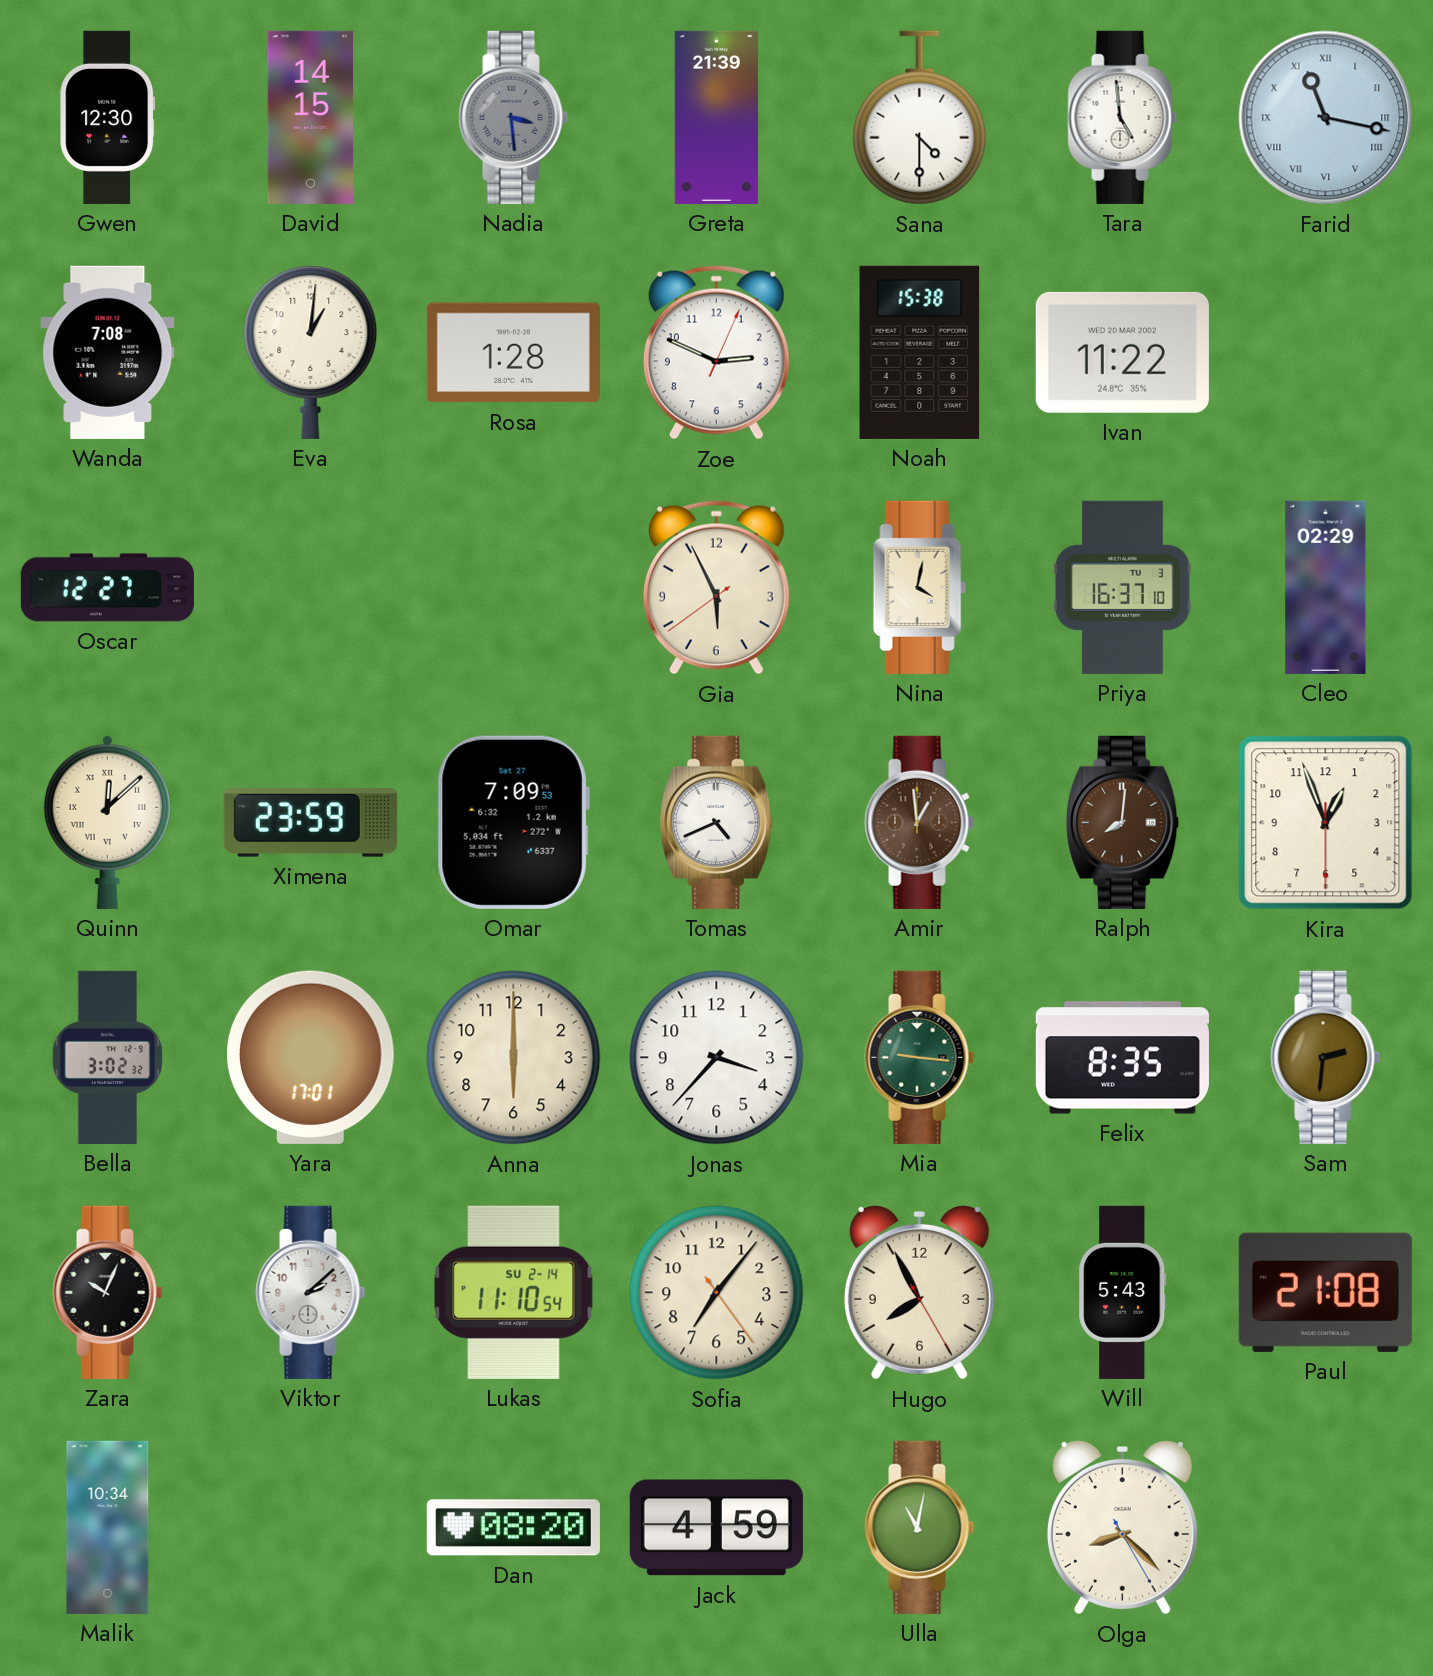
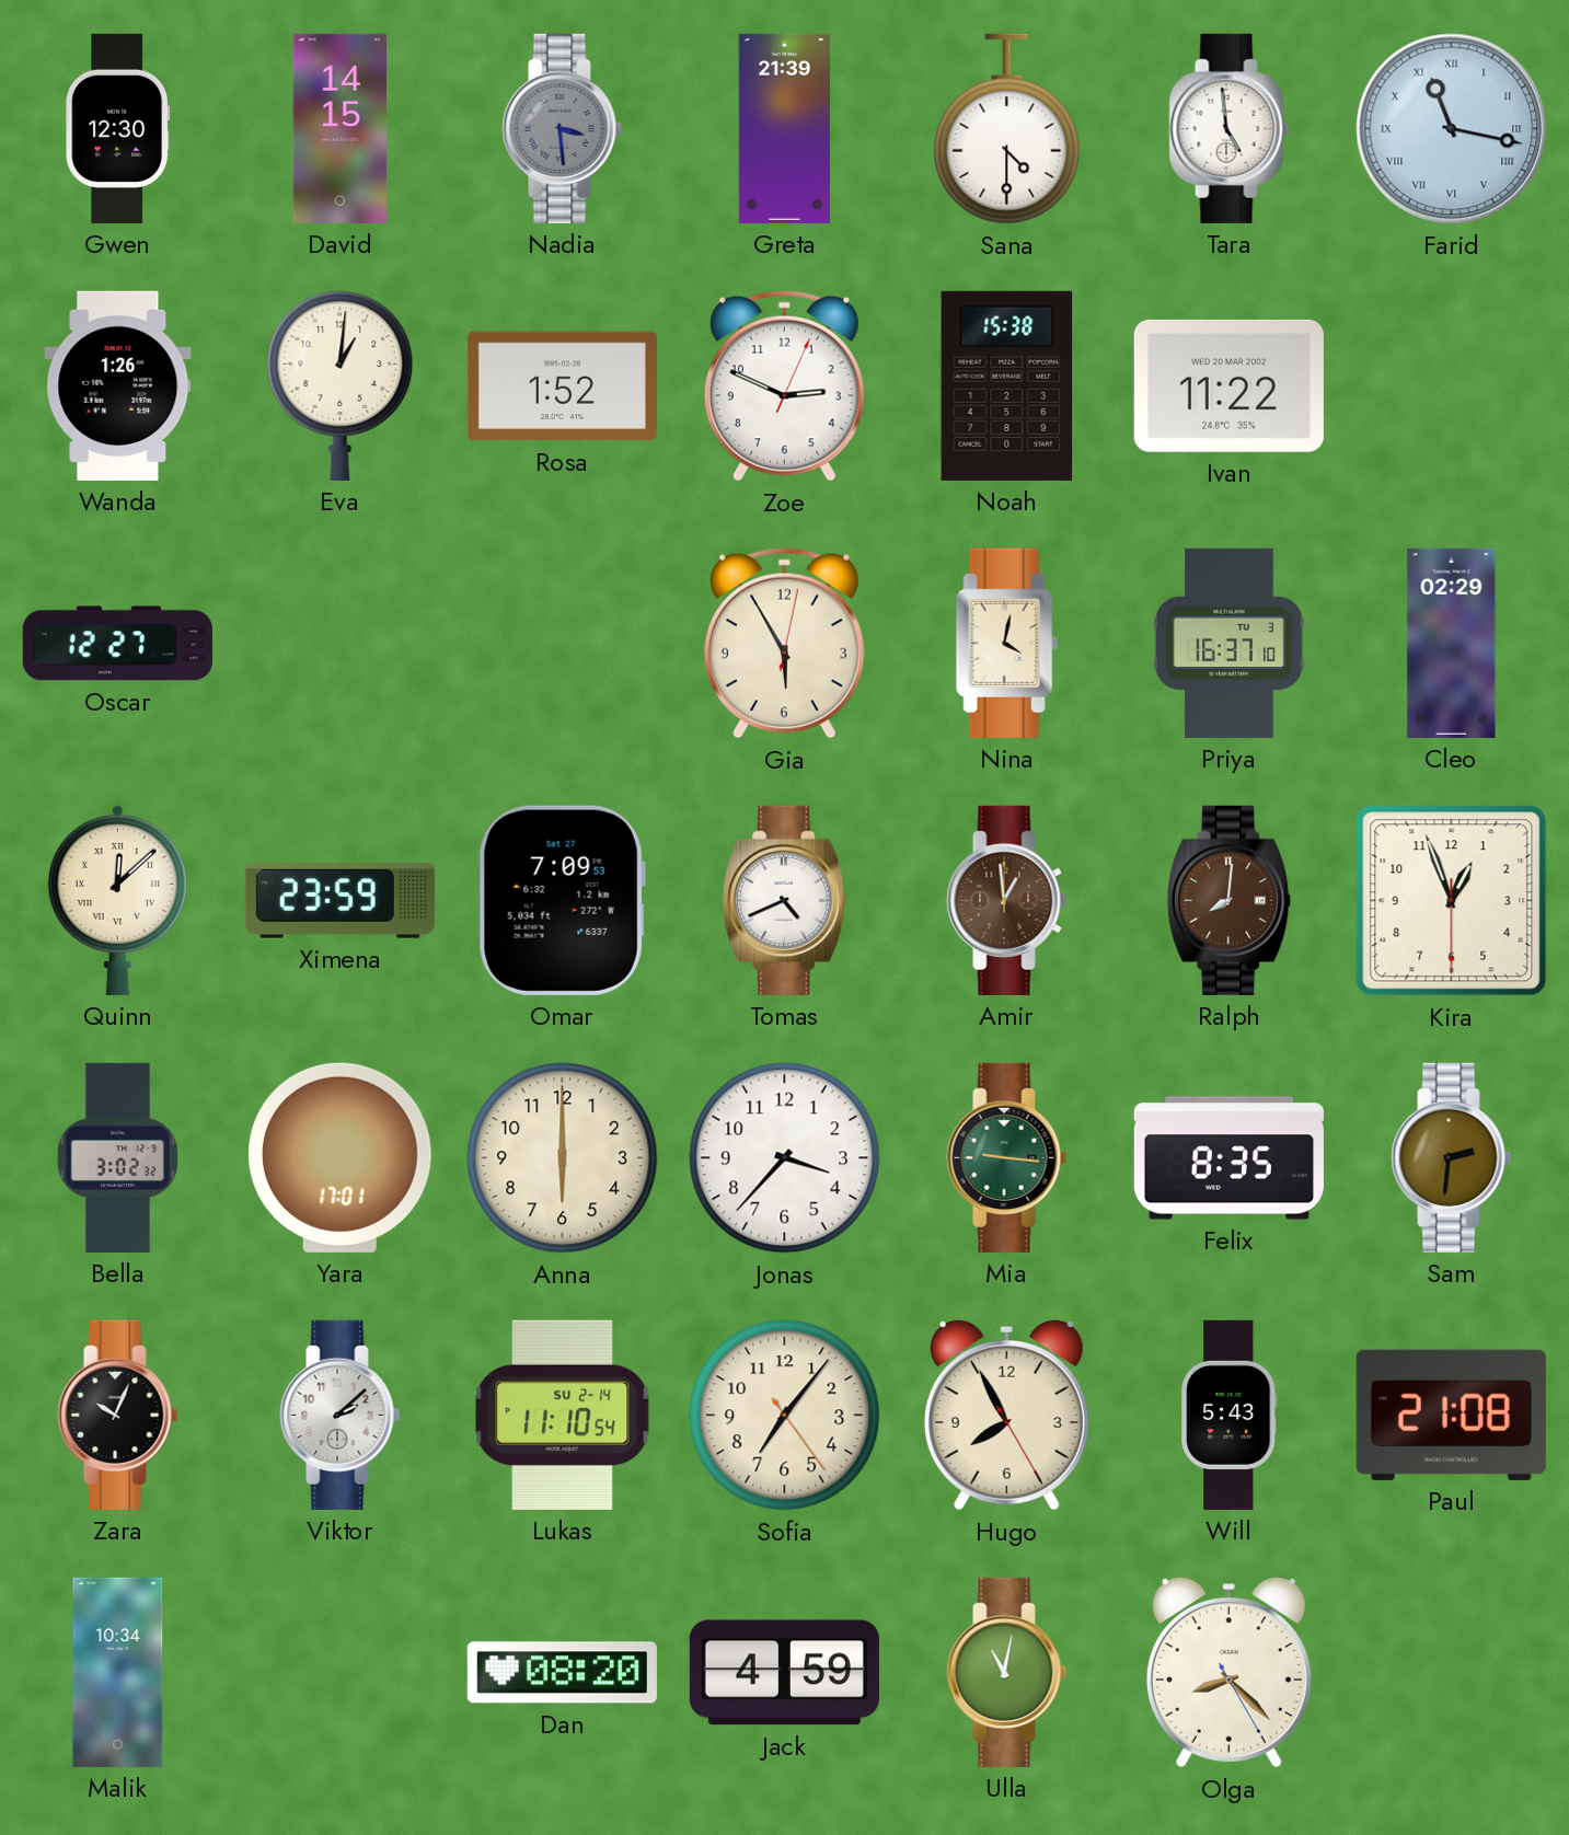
Wanda: 7:08 -> 1:26 (118, 385)
Rosa: 1:28 -> 1:52 (562, 386)
Gia: 5:55:39 -> 5:55:02 (784, 644)
